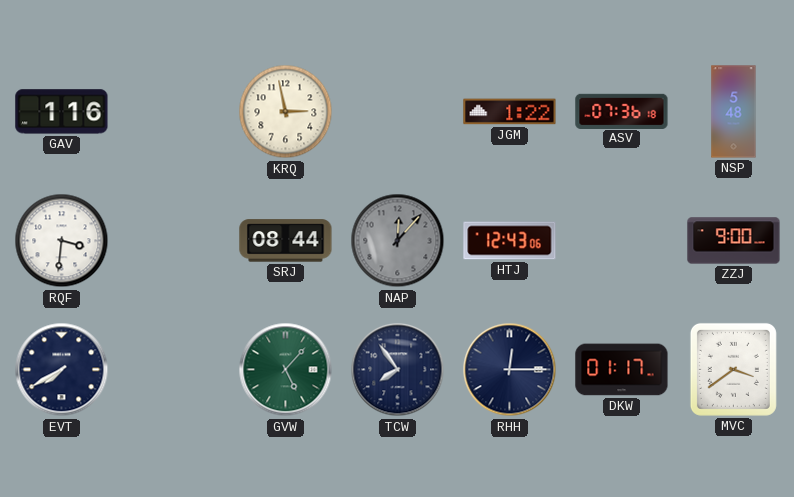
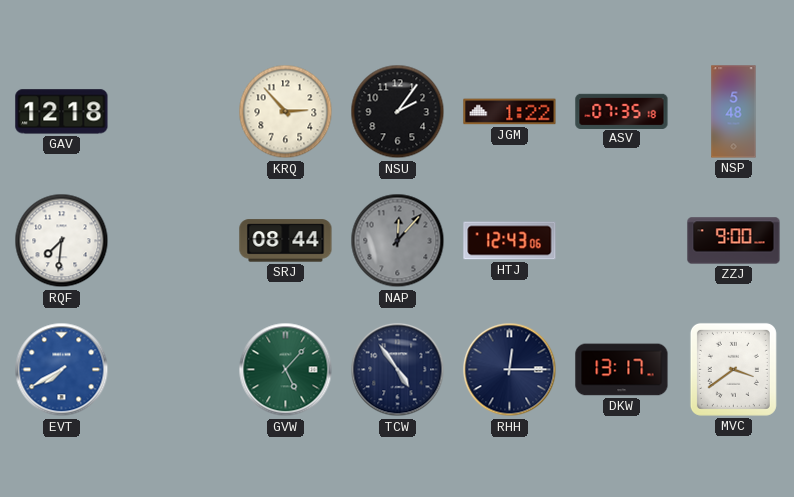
GAV: 1:16 -> 12:18 (62, 112)
KRQ: 2:58 -> 2:53 (286, 112)
NSU: none -> 2:06 (398, 112)
ASV: 07:36 -> 07:35 (622, 111)
RQF: 3:31 -> 7:31 (62, 241)
EVT dial: navy -> blue (62, 370)
TCW: 7:54 -> 4:54 (398, 370)
DKW: 01:17 -> 13:17 (622, 370)
